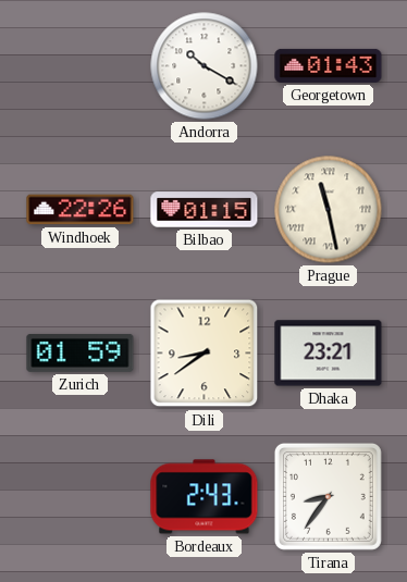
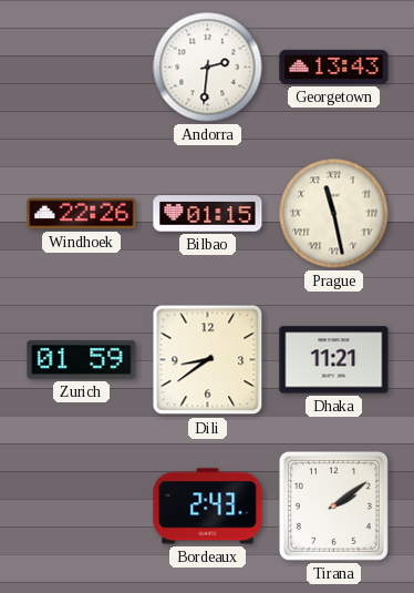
Andorra: 10:20 -> 2:31 (208, 68)
Georgetown: 01:43 -> 13:43 (334, 67)
Dhaka: 23:21 -> 11:21 (334, 360)
Tirana: 8:36 -> 2:09 (333, 505)
